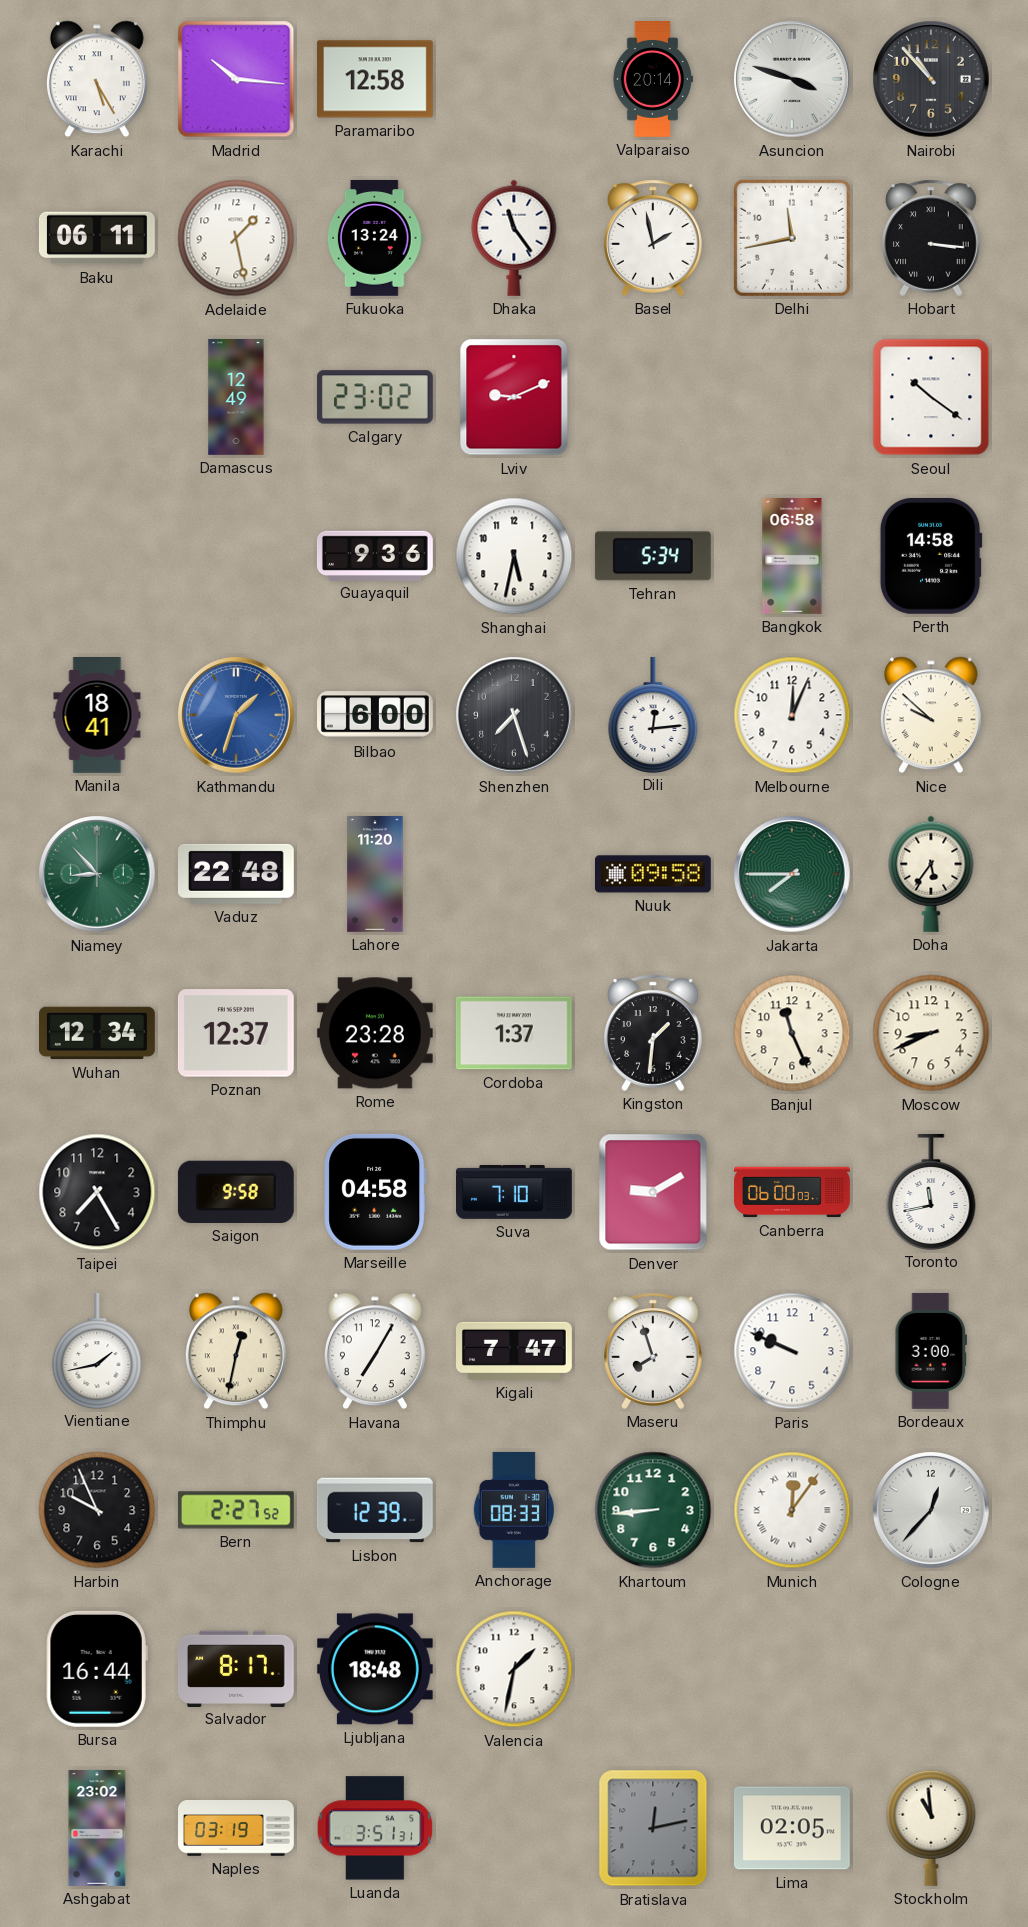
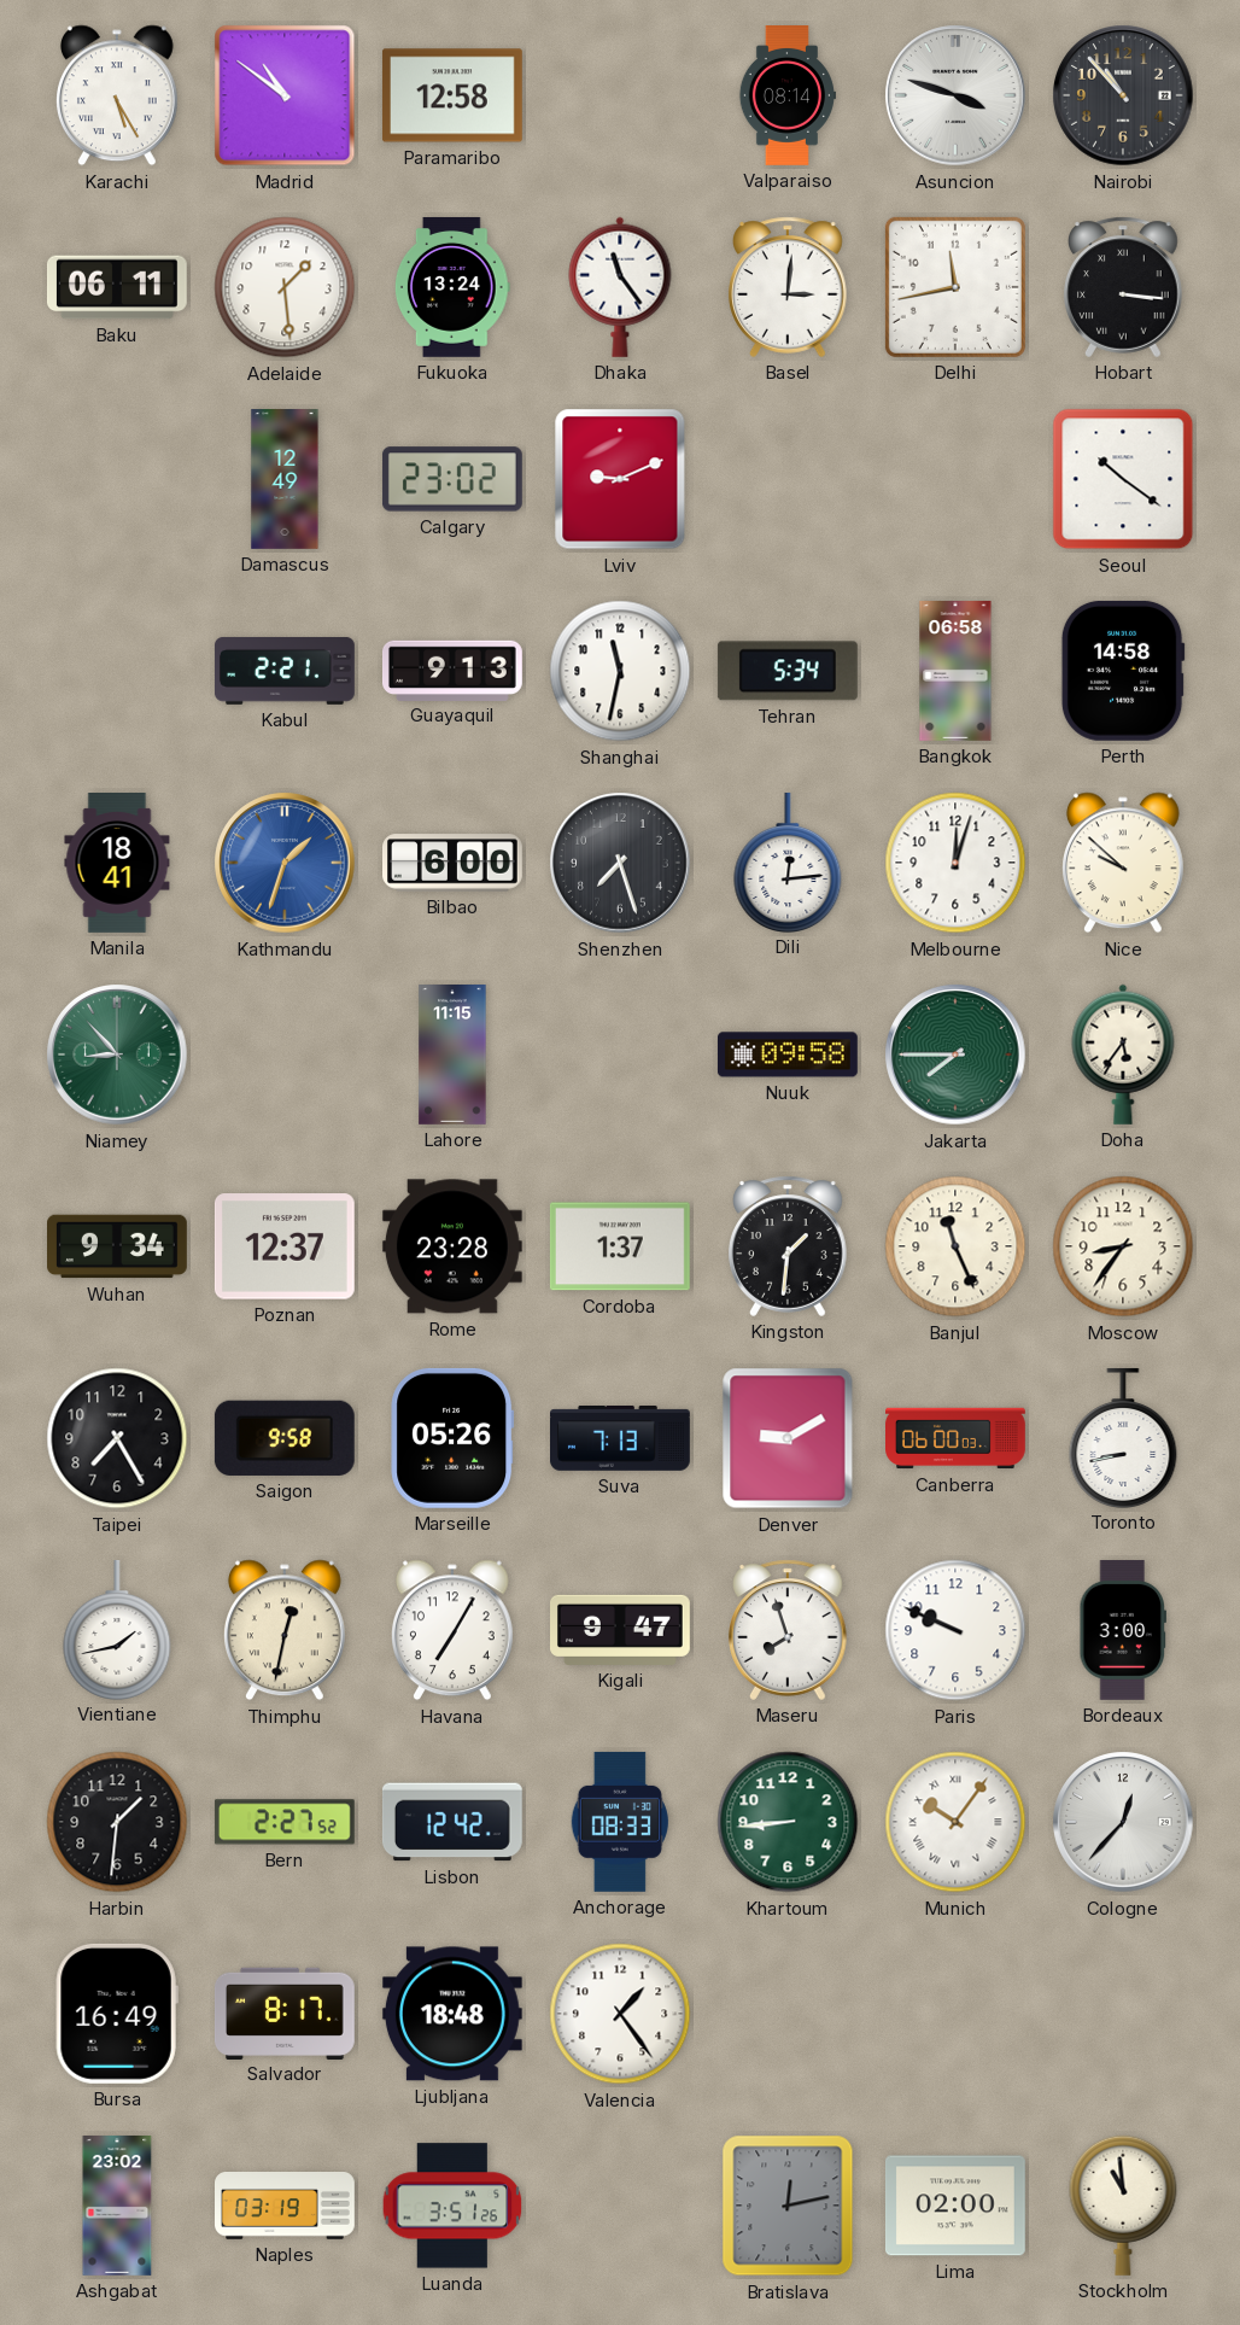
Madrid: 10:16 -> 10:51 (285, 95)
Valparaiso: 20:14 -> 08:14 (786, 97)
Adelaide: 1:28 -> 1:29 (285, 287)
Basel: 1:58 -> 3:01 (788, 287)
Kabul: none -> 2:21 (285, 671)
Guayaquil: 9:36 -> 9:13 (454, 670)
Shanghai: 5:32 -> 11:32 (620, 671)
Melbourne: 12:04 -> 12:03 (955, 863)
Vaduz: 22:48 -> none (236, 874)
Lahore: 11:20 -> 11:15 (452, 1056)
Wuhan: 12:34 -> 9:34 (118, 1246)
Moscow: 8:41 -> 8:36 (1123, 1246)
Marseille: 04:58 -> 05:26 (452, 1438)
Suva: 7:10 -> 7:13 (621, 1439)
Toronto: 11:43 -> 8:43 (1123, 1437)
Kigali: 7:47 -> 9:47 (621, 1630)
Harbin: 9:56 -> 1:31 (117, 1822)
Lisbon: 12:39 -> 12:42 (452, 1822)
Munich: 12:06 -> 10:06 (955, 1822)
Bursa: 16:44 -> 16:49 (117, 2014)
Valencia: 1:32 -> 1:24 (620, 2014)
Luanda: 3:51:31 -> 3:51:26 (452, 2206)
Lima: 02:05 -> 02:00 (955, 2206)
